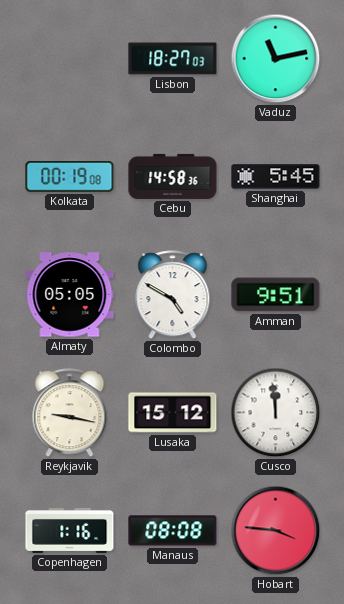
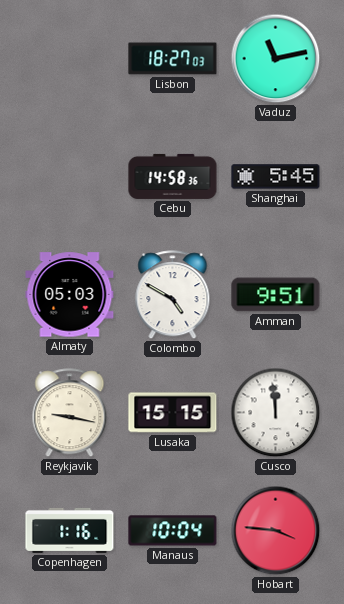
Kolkata: 00:19 -> none (70, 177)
Almaty: 05:05 -> 05:03 (70, 295)
Lusaka: 15:12 -> 15:15 (173, 413)
Manaus: 08:08 -> 10:04 (173, 531)
